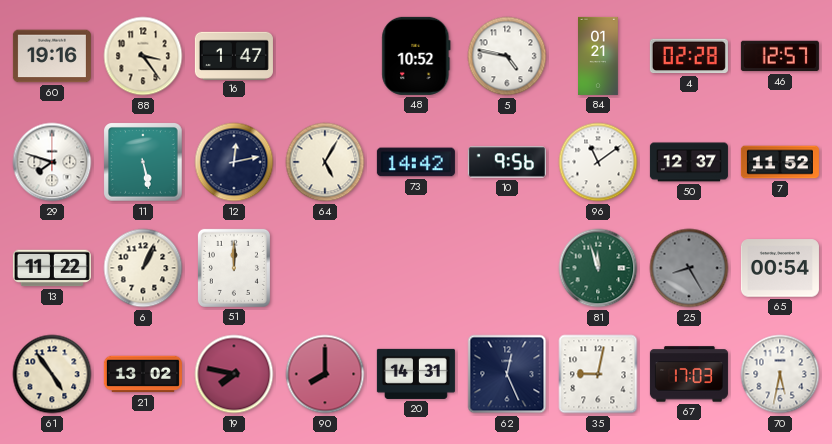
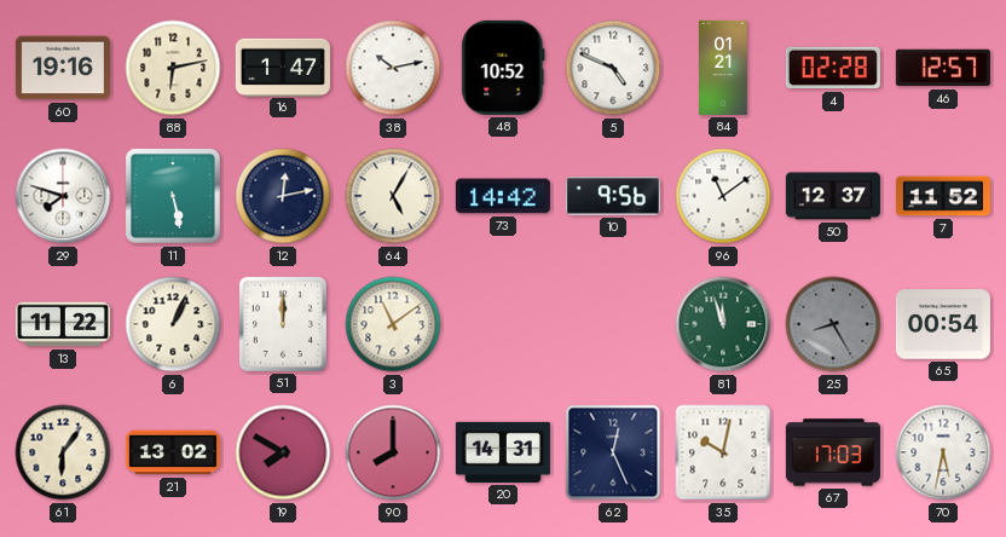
88: 3:24 -> 6:13 (173, 68)
38: none -> 10:13 (393, 68)
5: 4:47 -> 4:49 (613, 68)
3: none -> 11:09 (393, 324)
61: 4:54 -> 6:06 (63, 452)
19: 7:47 -> 7:50 (283, 452)
35: 9:02 -> 10:02 (723, 452)
